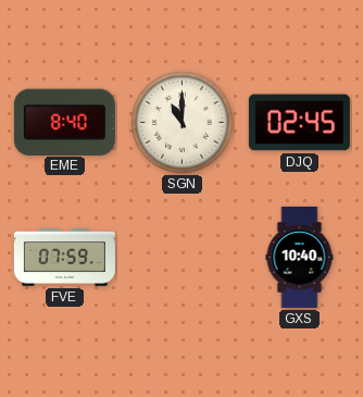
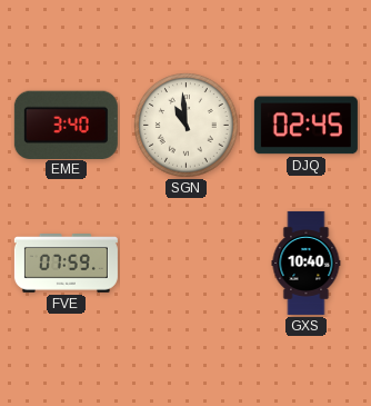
EME: 8:40 -> 3:40 (66, 125)
SGN: 11:00 -> 10:59 (187, 126)
